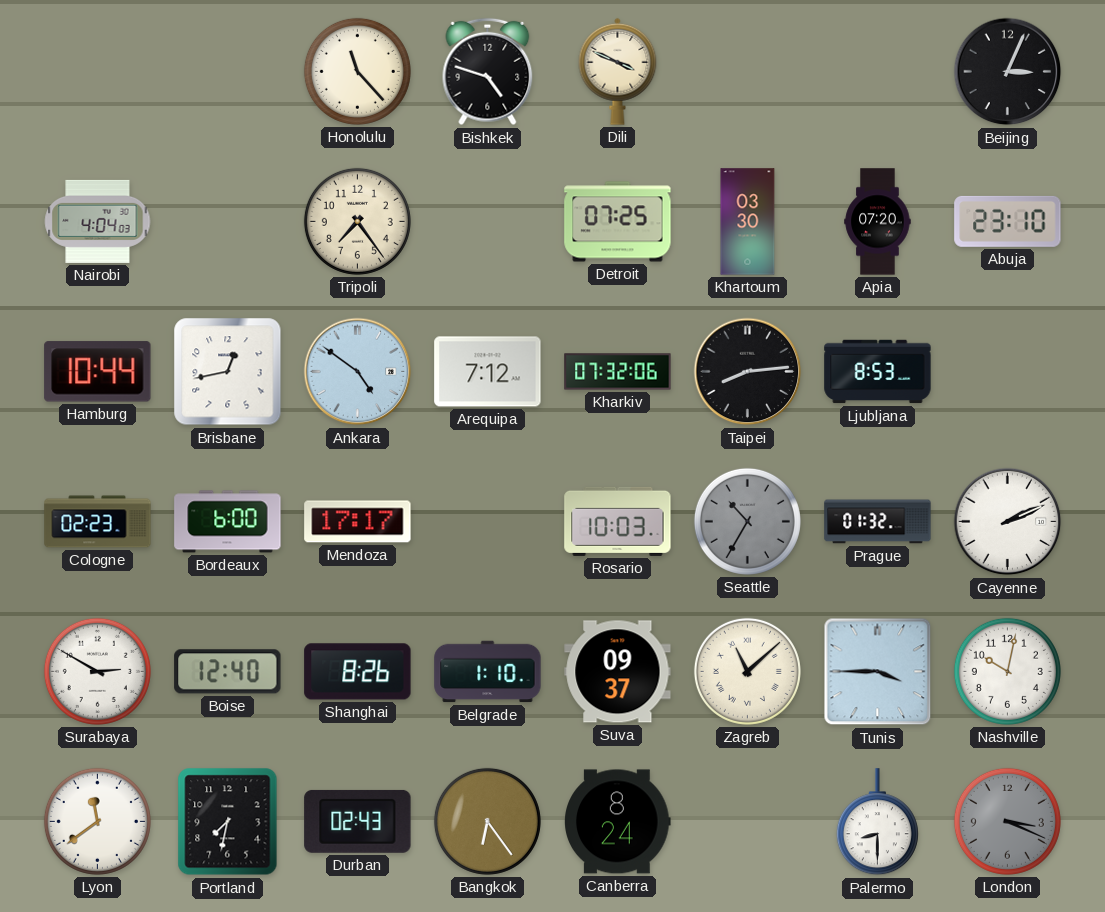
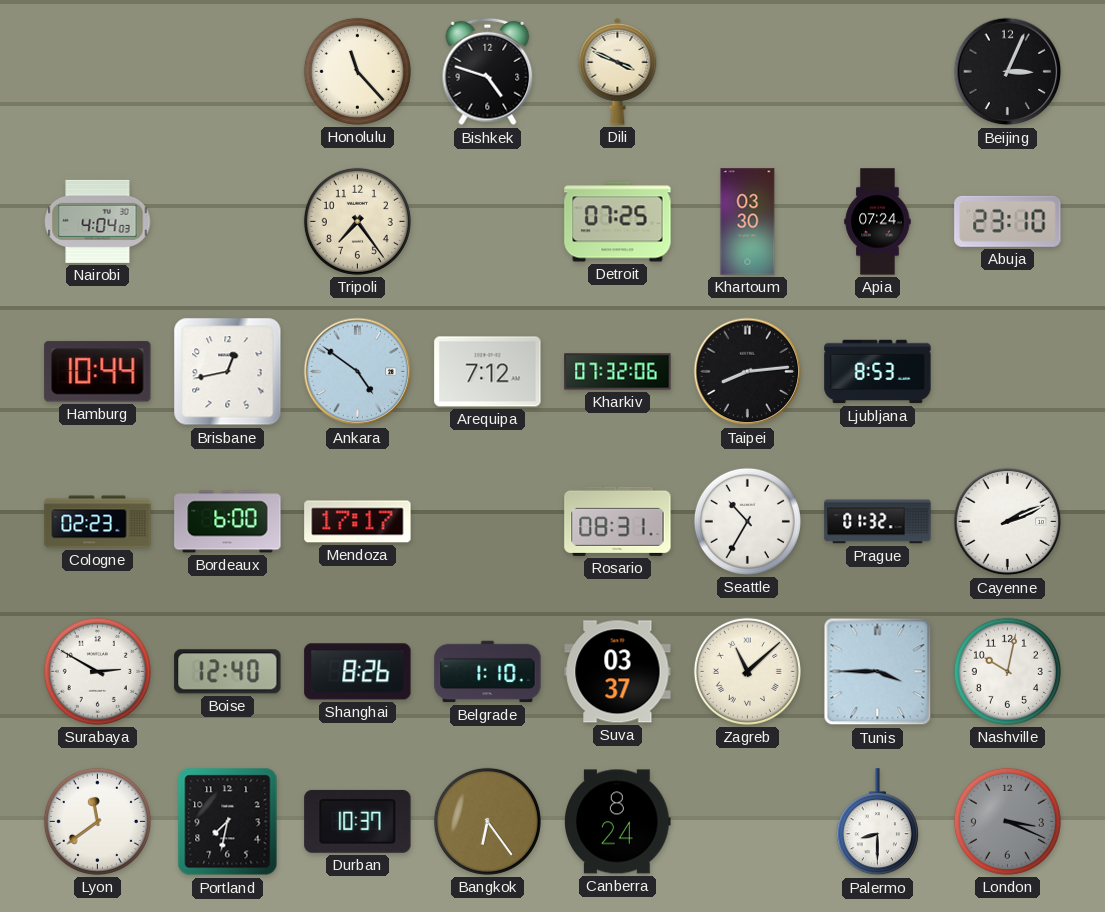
Apia: 07:20 -> 07:24 (878, 222)
Rosario: 10:03 -> 08:31 (618, 521)
Seattle dial: grey -> white (747, 521)
Suva: 09:37 -> 03:37 (618, 672)
Durban: 02:43 -> 10:37 (358, 821)
